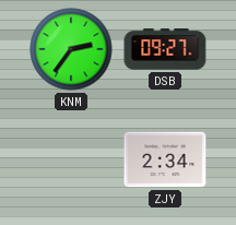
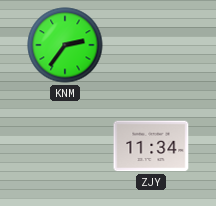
DSB: 09:27 -> none (165, 49)
ZJY: 2:34 -> 11:34 (151, 146)
